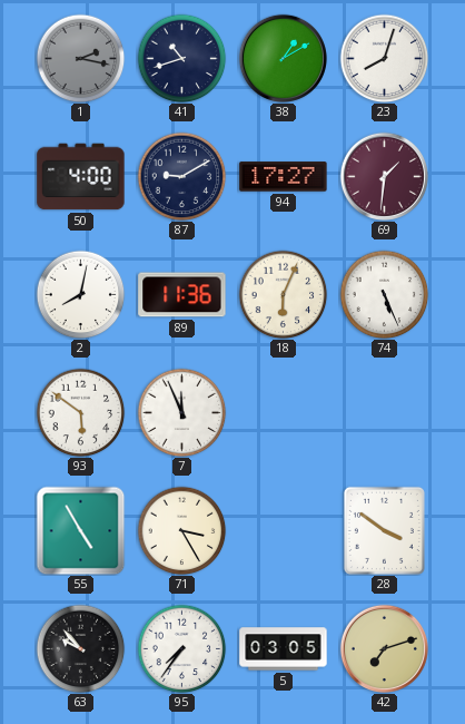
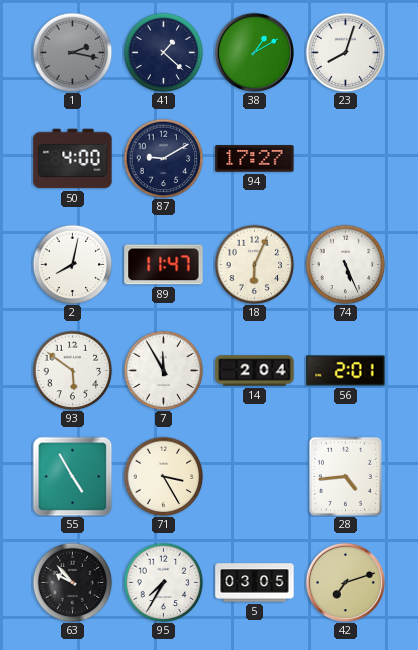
41: 10:42 -> 1:22 (163, 52)
69: 1:31 -> none (384, 176)
89: 11:36 -> 11:47 (164, 265)
7: 11:56 -> 11:55 (163, 370)
14: none -> 2:04 (255, 371)
56: none -> 2:01 (346, 371)
28: 3:51 -> 4:44 (345, 476)
95: 7:36 -> 7:35 (163, 582)
